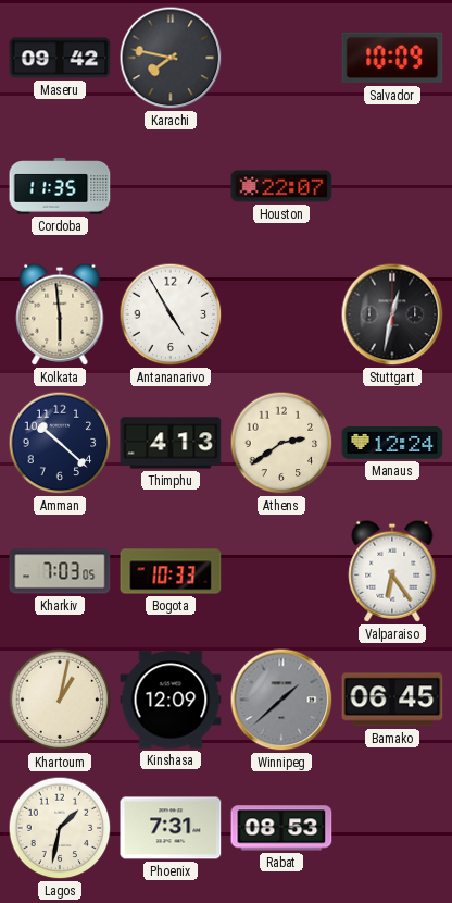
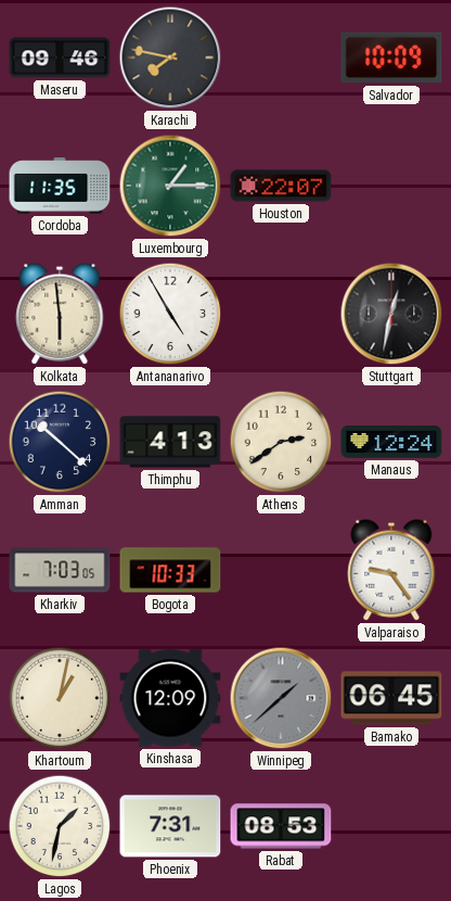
Maseru: 09:42 -> 09:46 (60, 58)
Luxembourg: none -> 1:15 (170, 186)
Valparaiso: 6:24 -> 9:24 (391, 570)
